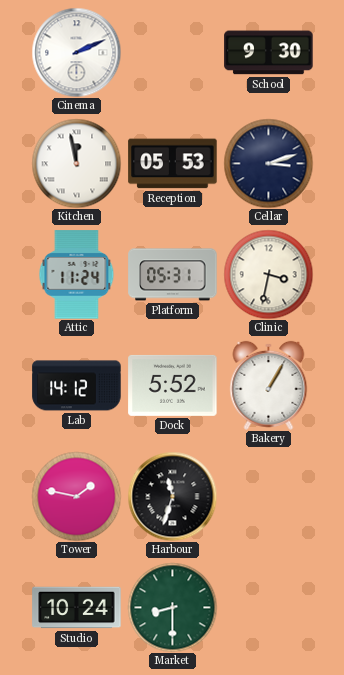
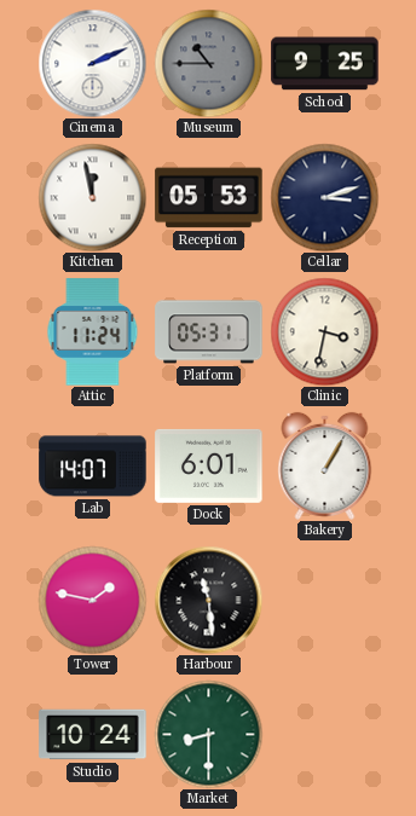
Museum: none -> 10:45 (208, 63)
School: 9:30 -> 9:25 (325, 64)
Lab: 14:12 -> 14:07 (93, 467)
Dock: 5:52 -> 6:01 (209, 465)
Harbour: 11:33 -> 11:29 (208, 600)
